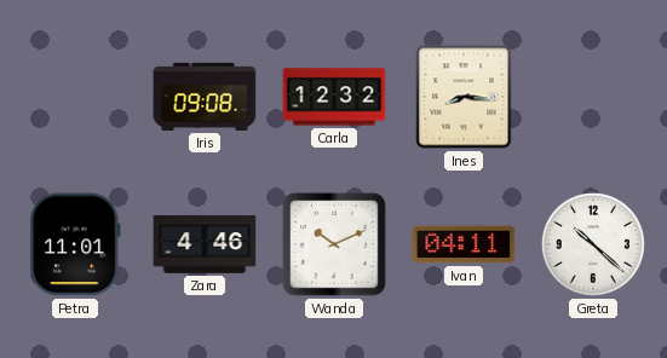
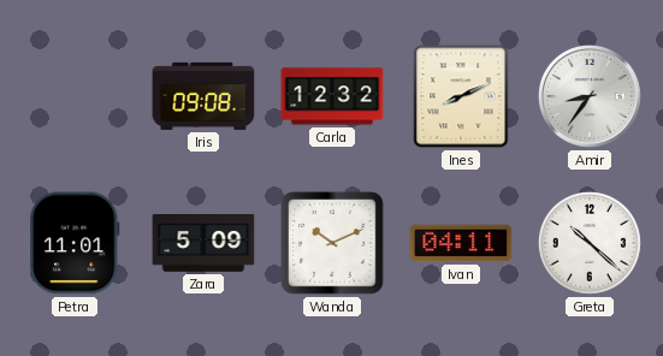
Ines: 8:16 -> 8:11 (461, 96)
Amir: none -> 8:36 (591, 97)
Zara: 4:46 -> 5:09 (203, 244)
